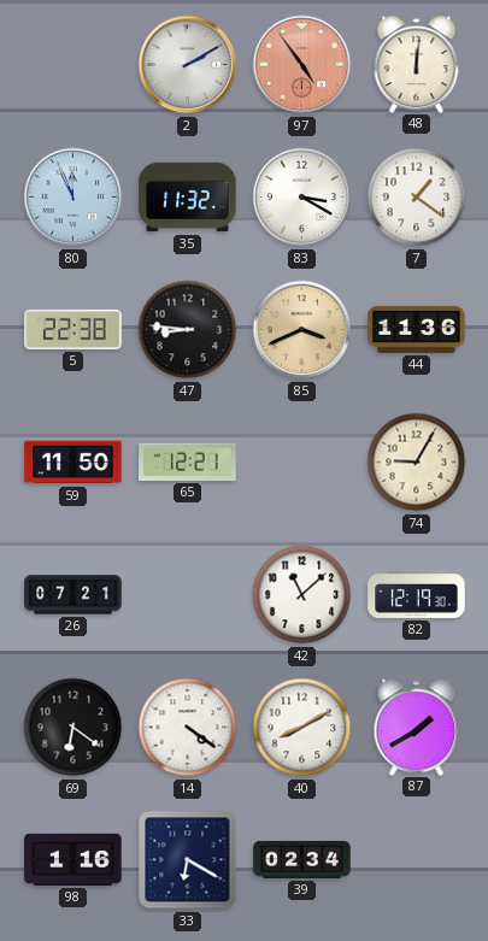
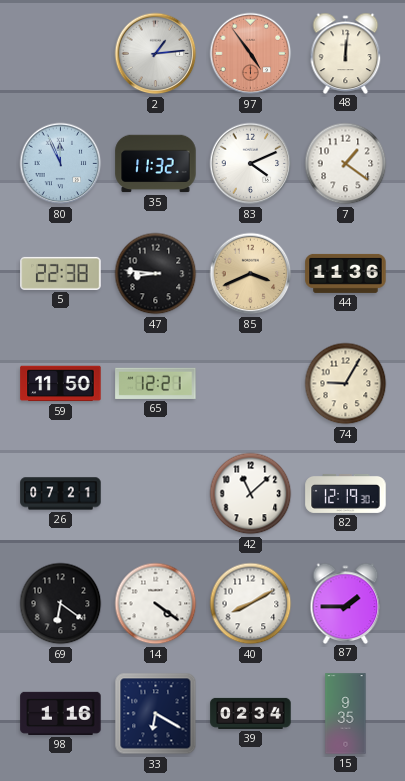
2: 2:10 -> 1:14 (156, 54)
83: 3:20 -> 4:11 (251, 164)
87: 1:40 -> 1:45 (346, 603)
15: none -> 9:35 (346, 714)
